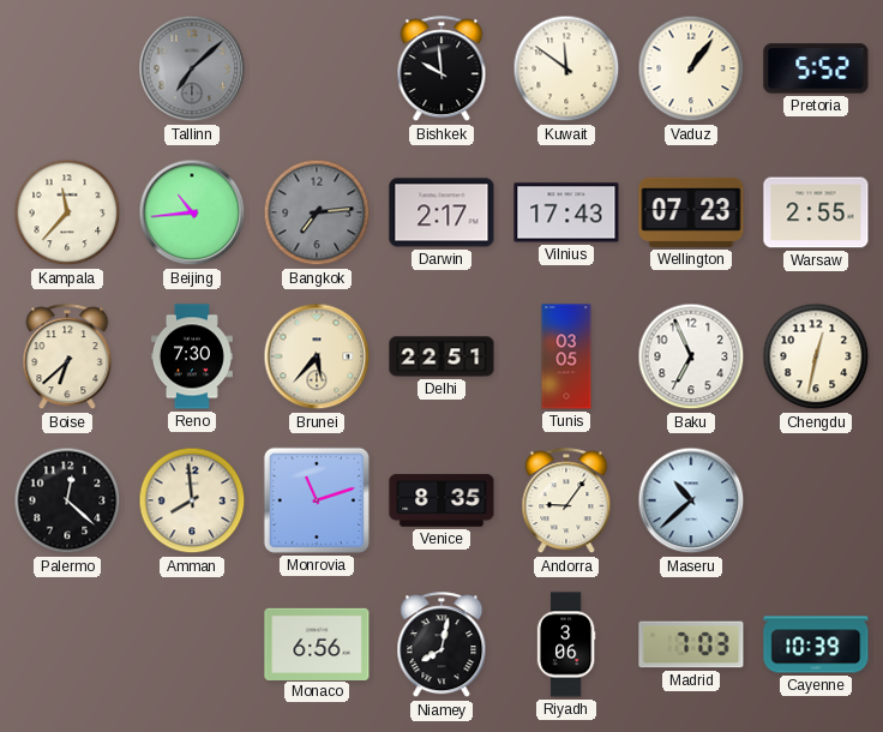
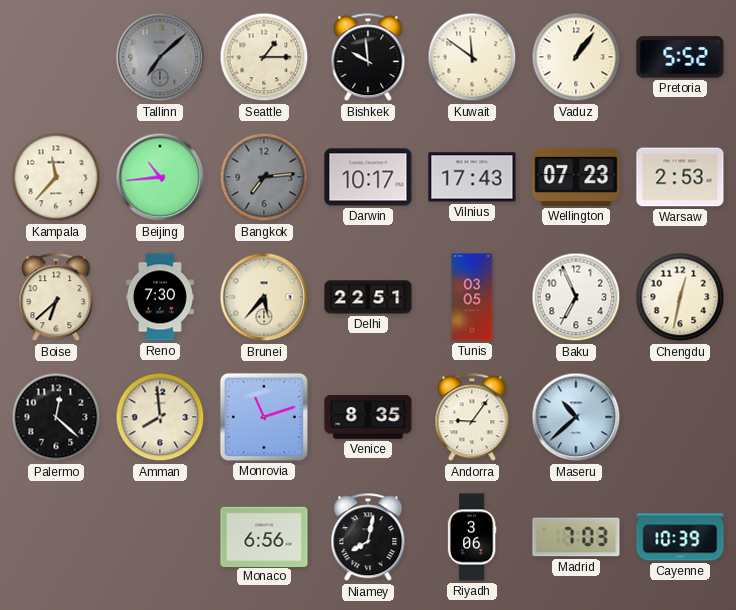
Seattle: none -> 1:15 (264, 57)
Darwin: 2:17 -> 10:17 (368, 177)
Warsaw: 2:55 -> 2:53 (680, 177)
